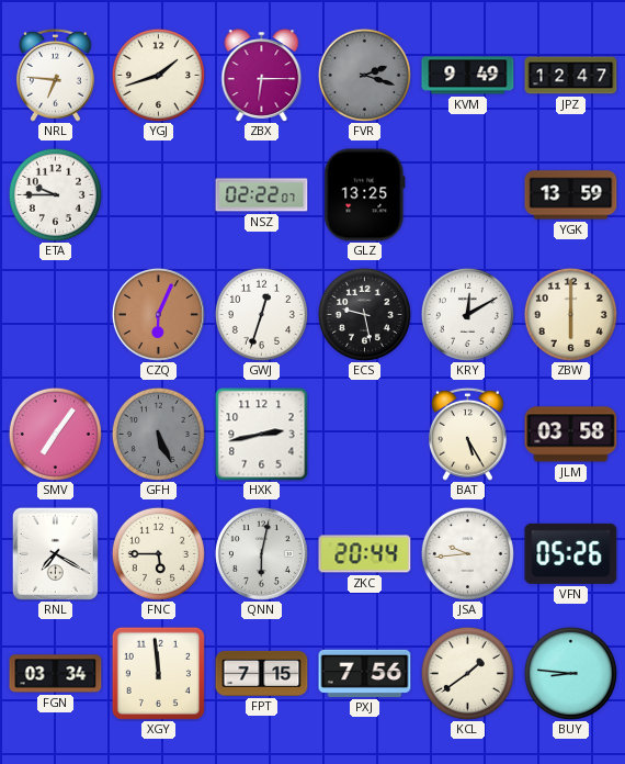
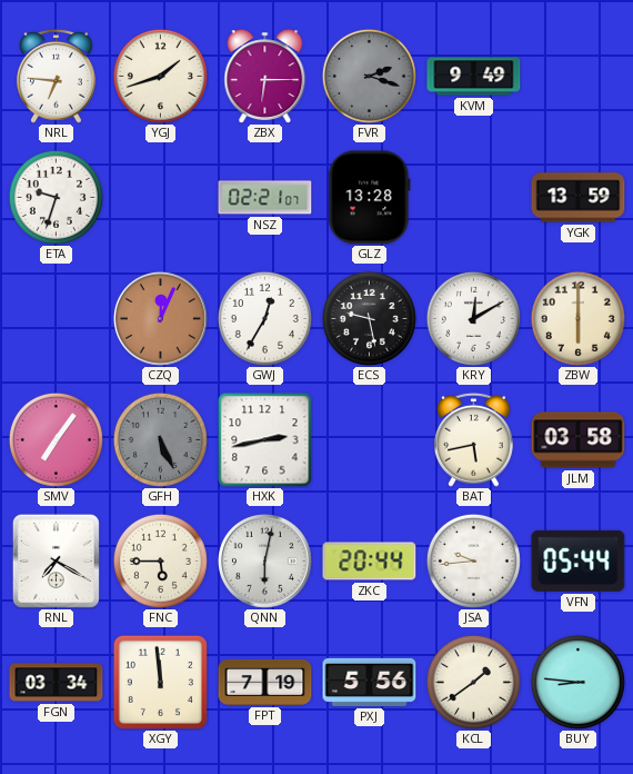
JPZ: 12:47 -> none (571, 76)
ETA: 9:45 -> 9:33 (56, 197)
NSZ: 02:22 -> 02:21 (265, 198)
GLZ: 13:25 -> 13:28 (370, 198)
CZQ: 6:04 -> 12:04 (160, 318)
GWJ: 12:33 -> 12:35 (264, 318)
BAT: 5:25 -> 5:43 (474, 439)
VFN: 05:26 -> 05:44 (579, 560)
FPT: 7:15 -> 7:19 (265, 682)
PXJ: 7:56 -> 5:56 (370, 682)
